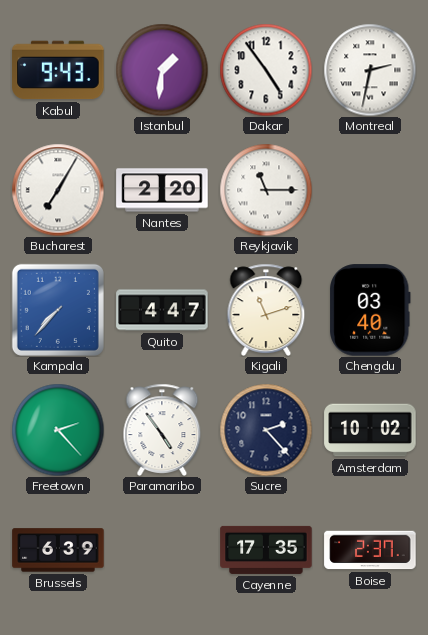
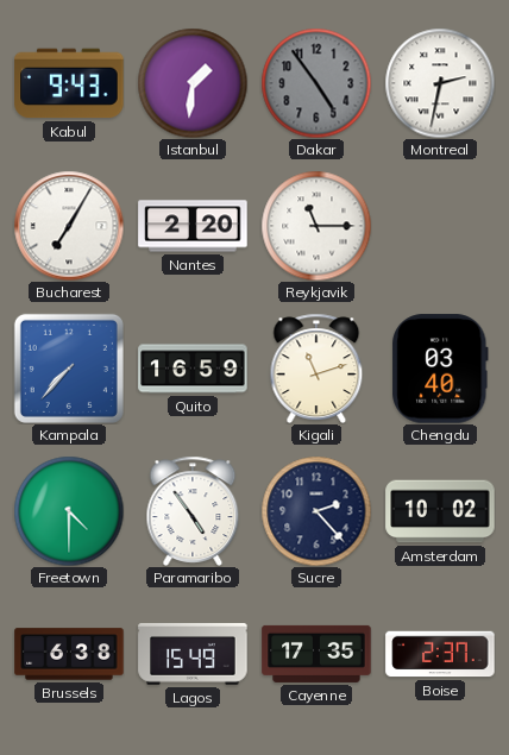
Dakar dial: white -> grey (316, 83)
Quito: 4:47 -> 16:59 (193, 369)
Freetown: 2:23 -> 4:30 (69, 511)
Brussels: 6:39 -> 6:38 (69, 654)
Lagos: none -> 15:49 (193, 655)
